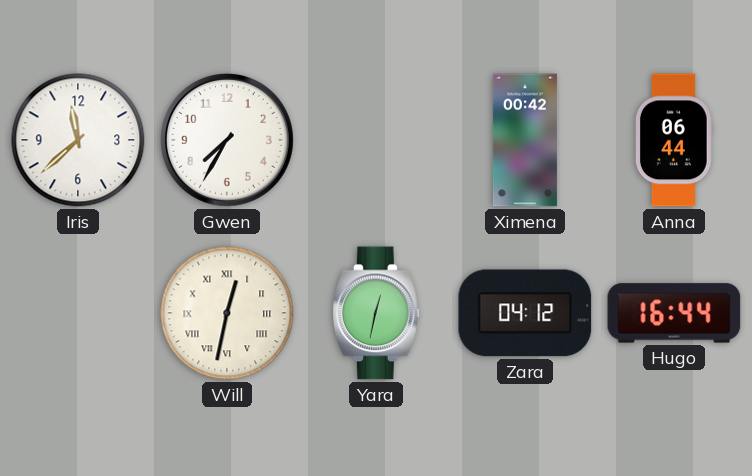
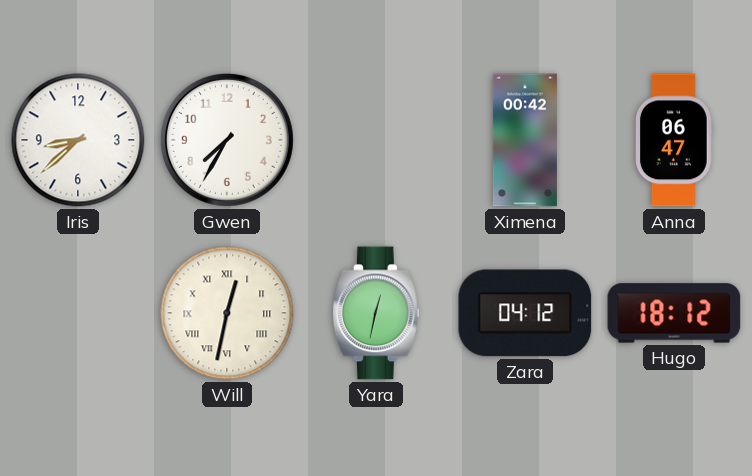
Iris: 11:38 -> 8:38 (78, 140)
Anna: 06:44 -> 06:47 (675, 140)
Hugo: 16:44 -> 18:12 (674, 313)
